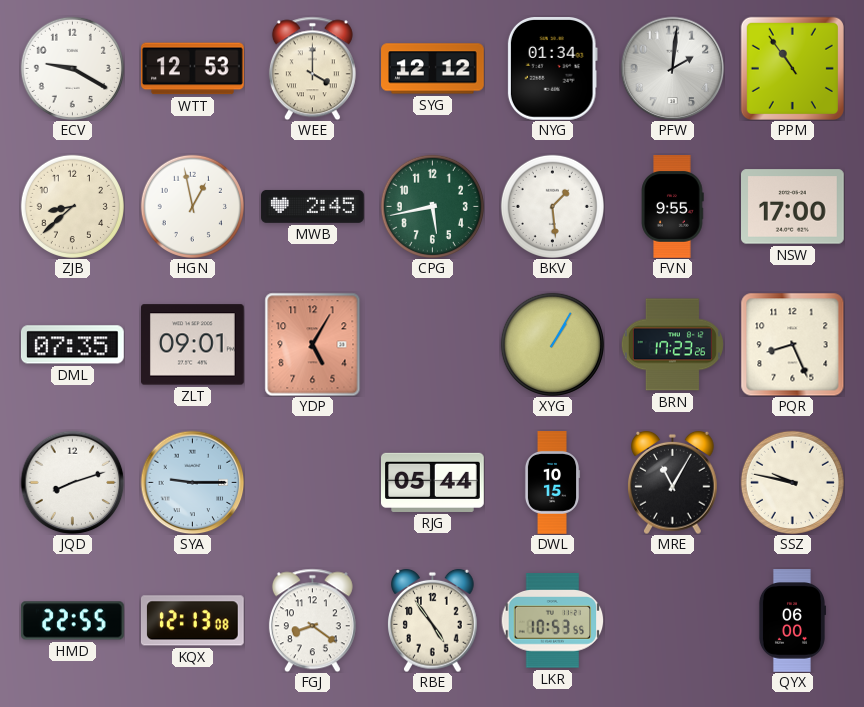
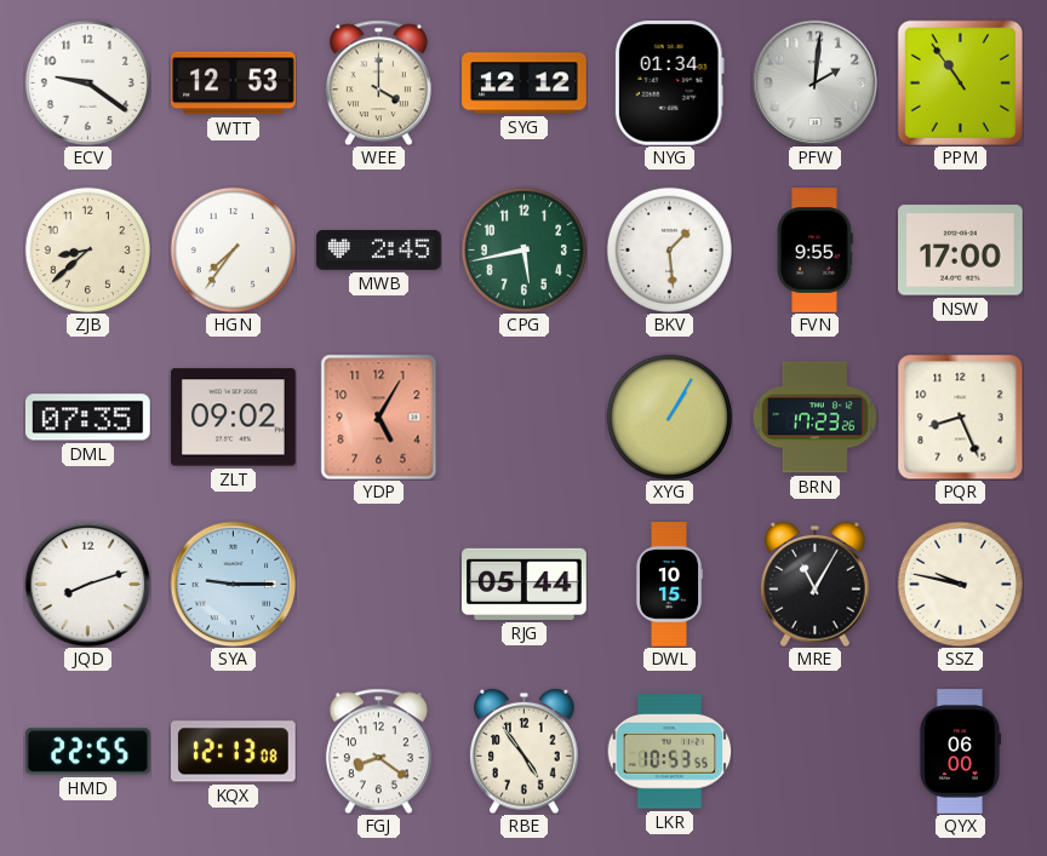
ECV: 9:20 -> 9:21 (87, 82)
HGN: 12:58 -> 7:36 (233, 249)
ZLT: 09:01 -> 09:02 (234, 418)
